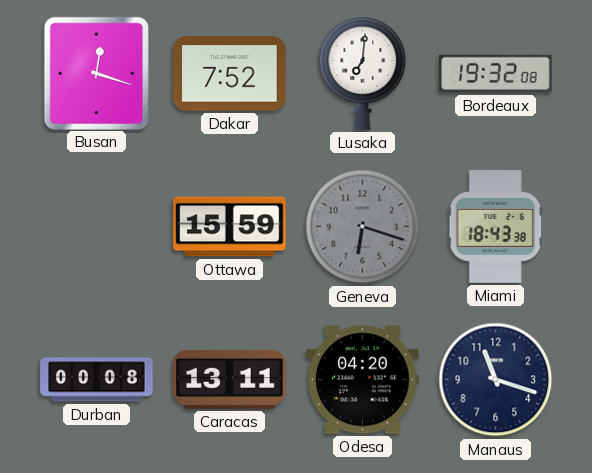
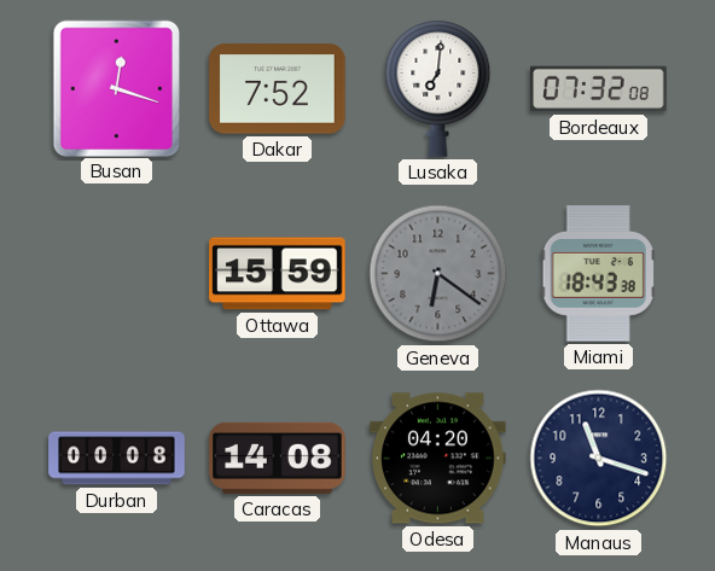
Bordeaux: 19:32 -> 07:32 (599, 89)
Geneva: 6:18 -> 6:21 (438, 274)
Caracas: 13:11 -> 14:08 (278, 458)
